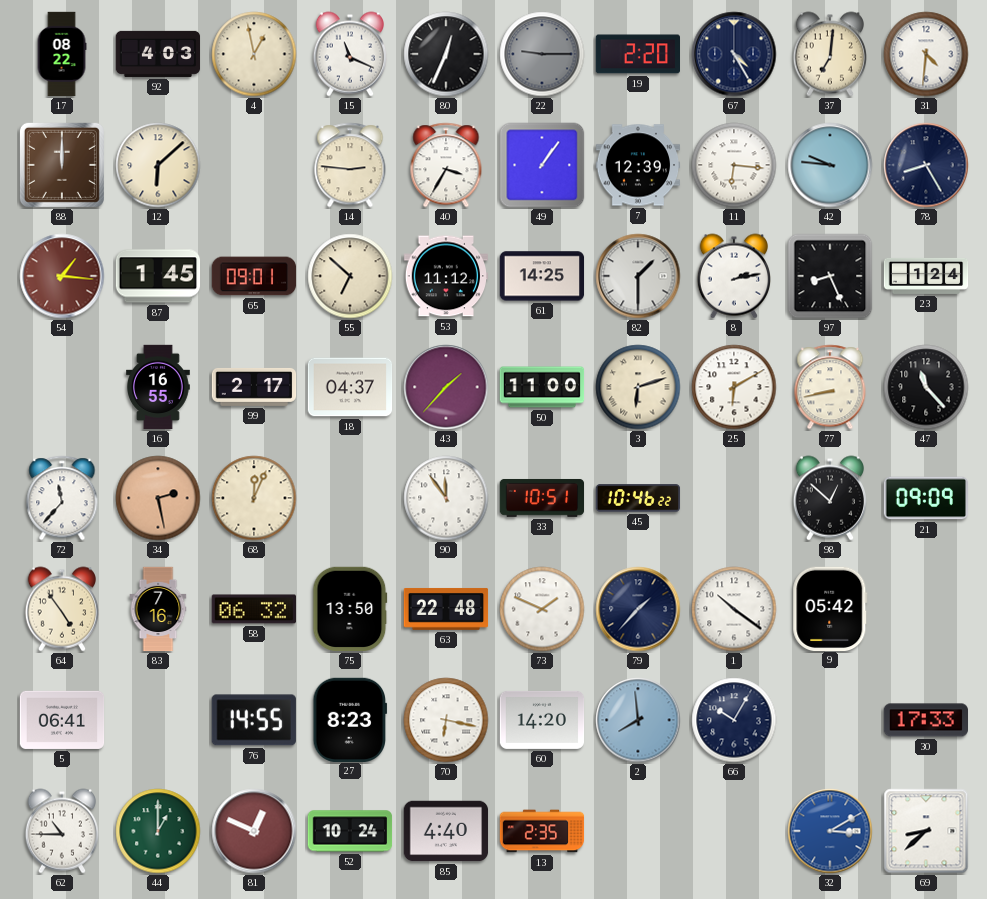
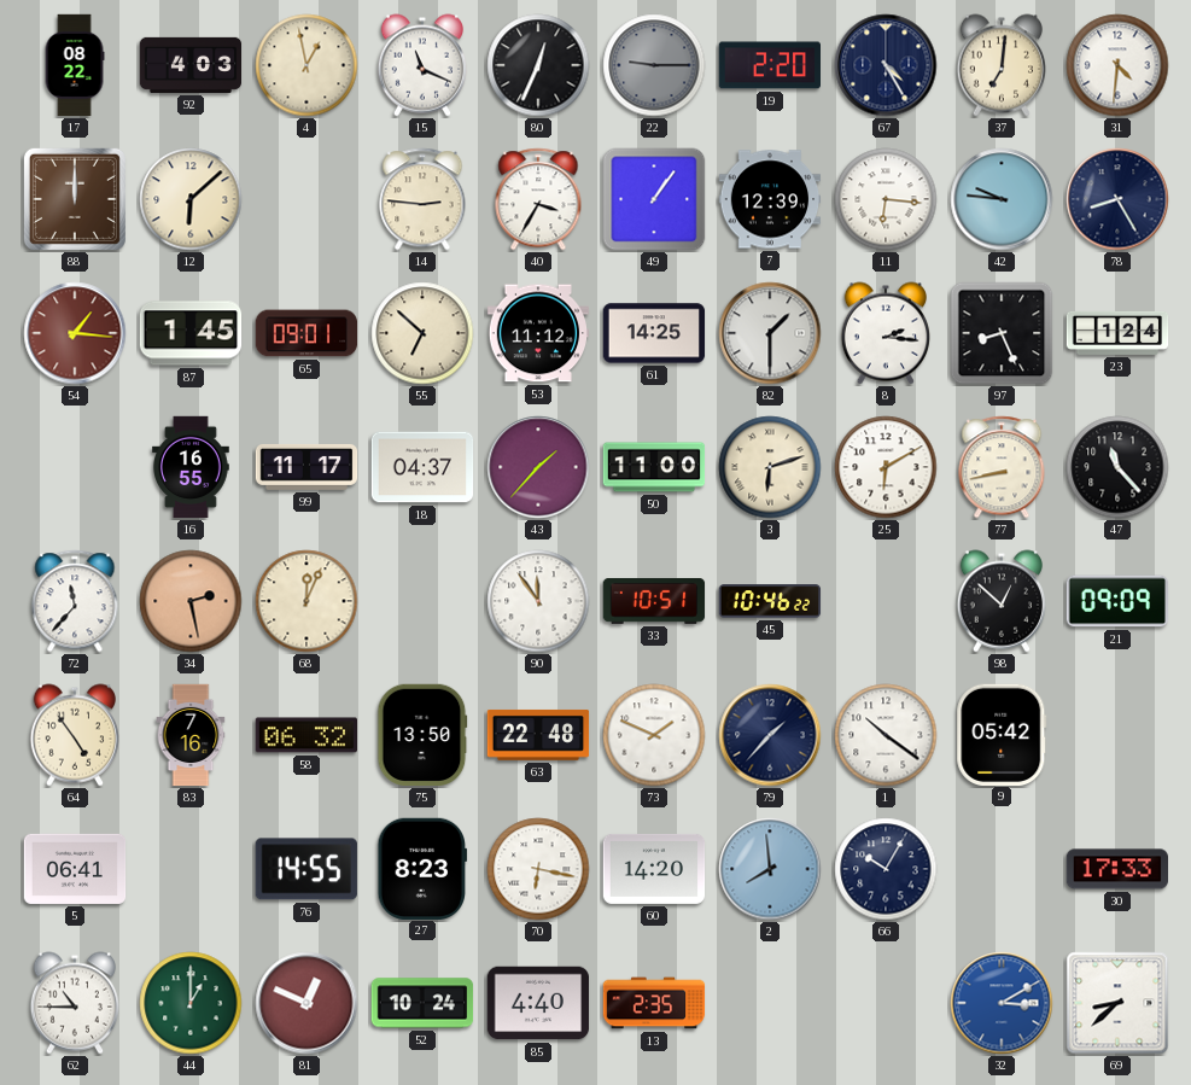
8: 2:13 -> 2:16 (885, 333)
99: 2:17 -> 11:17 (306, 467)
